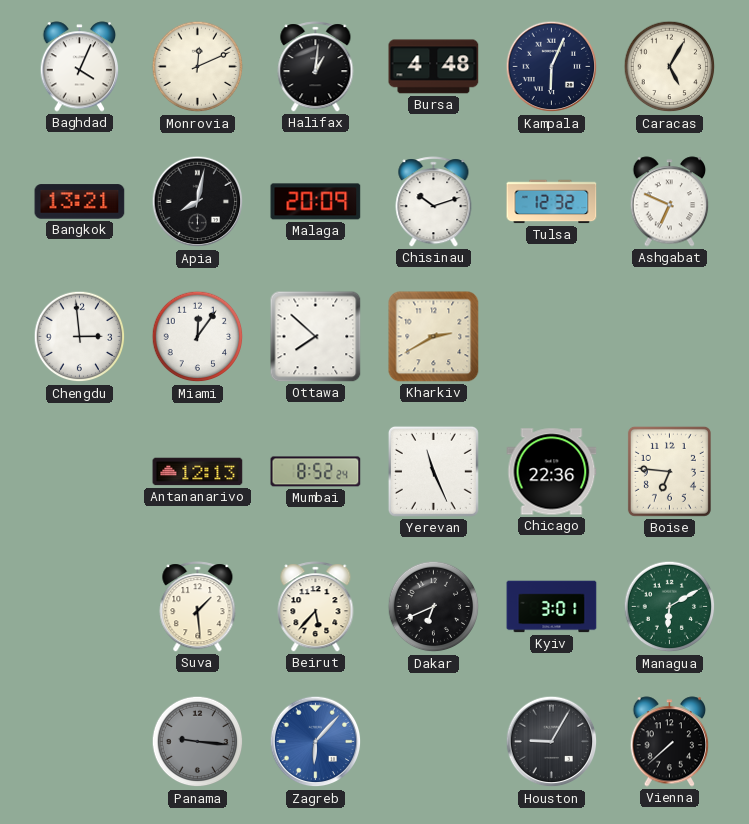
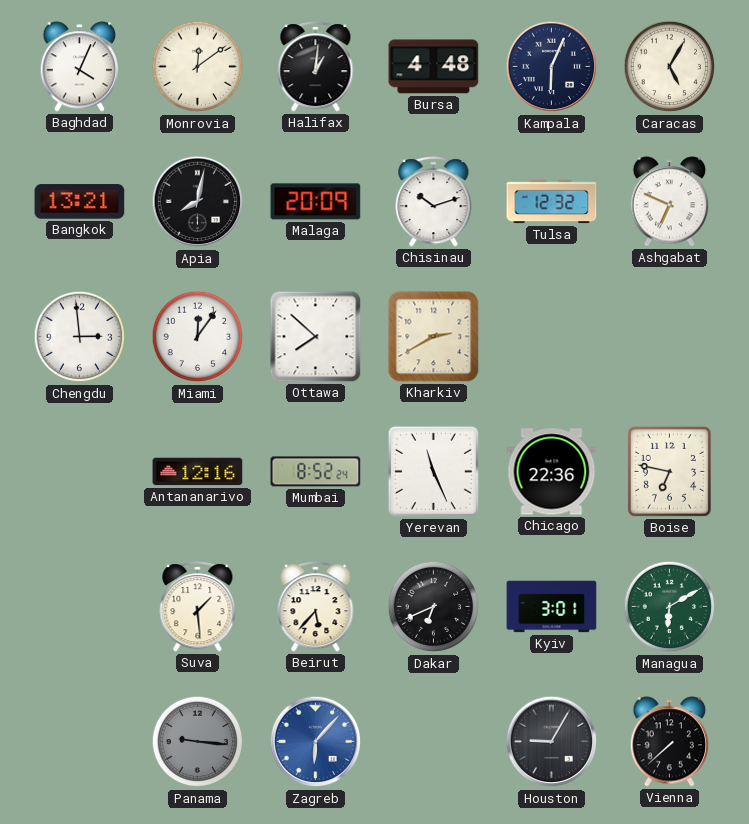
Monrovia: 12:11 -> 12:09 (198, 67)
Antananarivo: 12:13 -> 12:16 (198, 472)
Boise: 6:46 -> 6:47 (669, 471)
